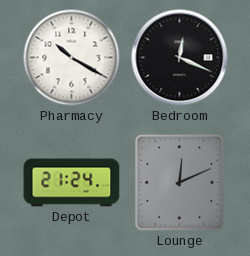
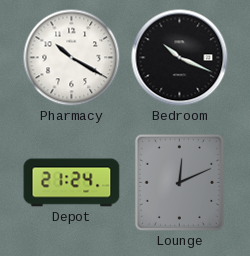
Bedroom: 12:19 -> 10:19 (180, 58)
